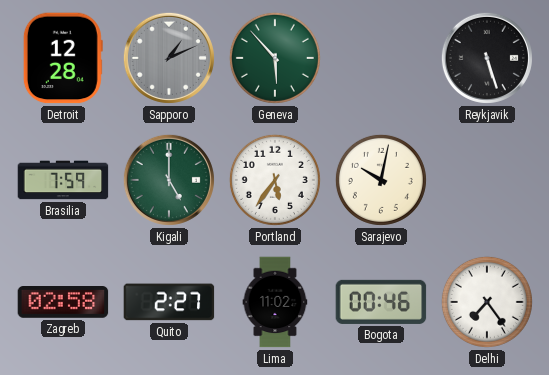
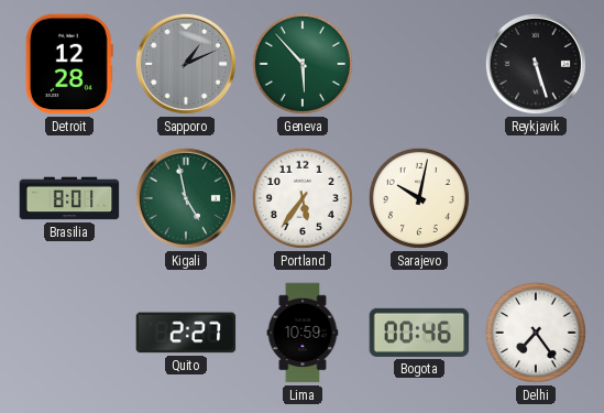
Brasilia: 7:59 -> 8:01 (69, 198)
Kigali: 5:00 -> 4:58 (186, 198)
Zagreb: 02:58 -> none (63, 303)
Lima: 11:02 -> 10:59 (303, 333)
